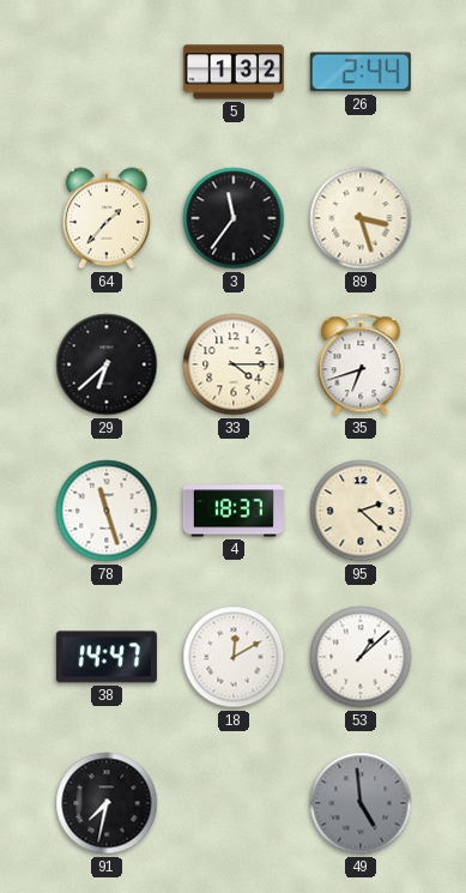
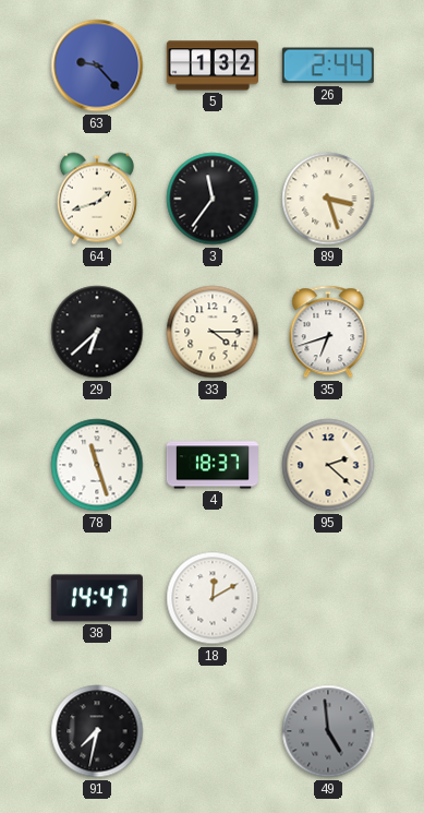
63: none -> 9:23 (97, 65)
64: 1:37 -> 1:42 (97, 199)
53: 1:08 -> none (361, 657)
